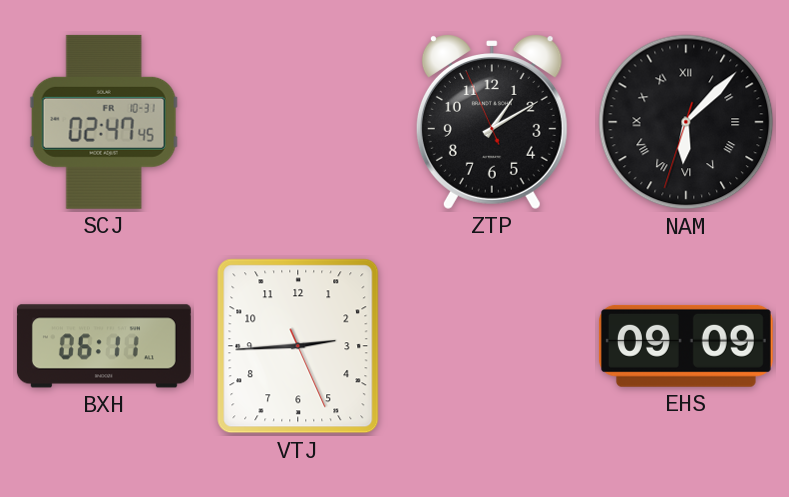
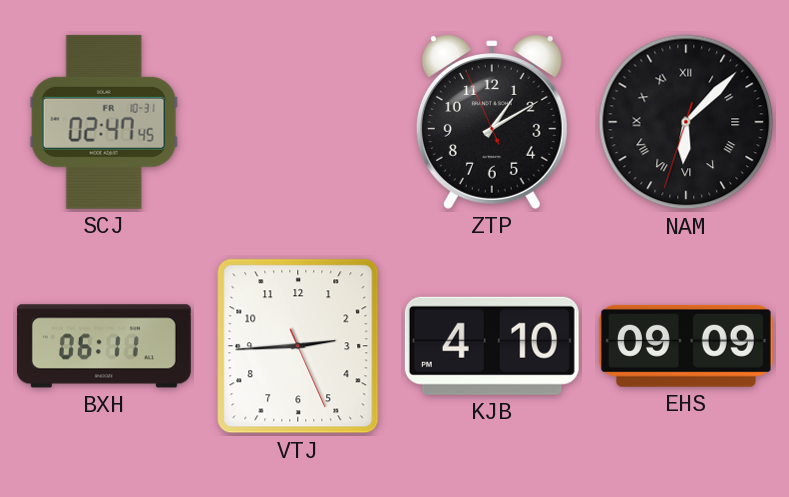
KJB: none -> 4:10 (492, 346)
